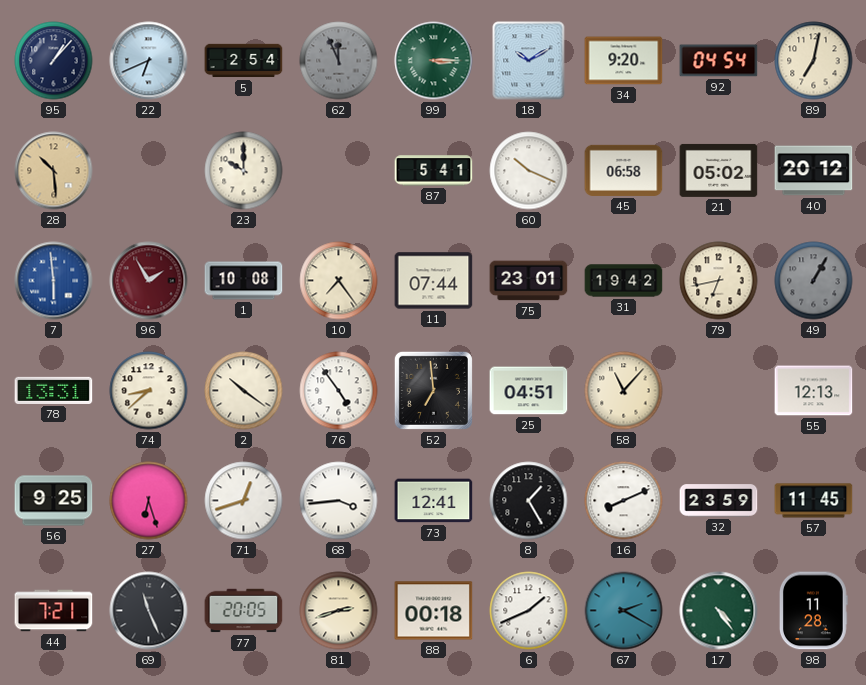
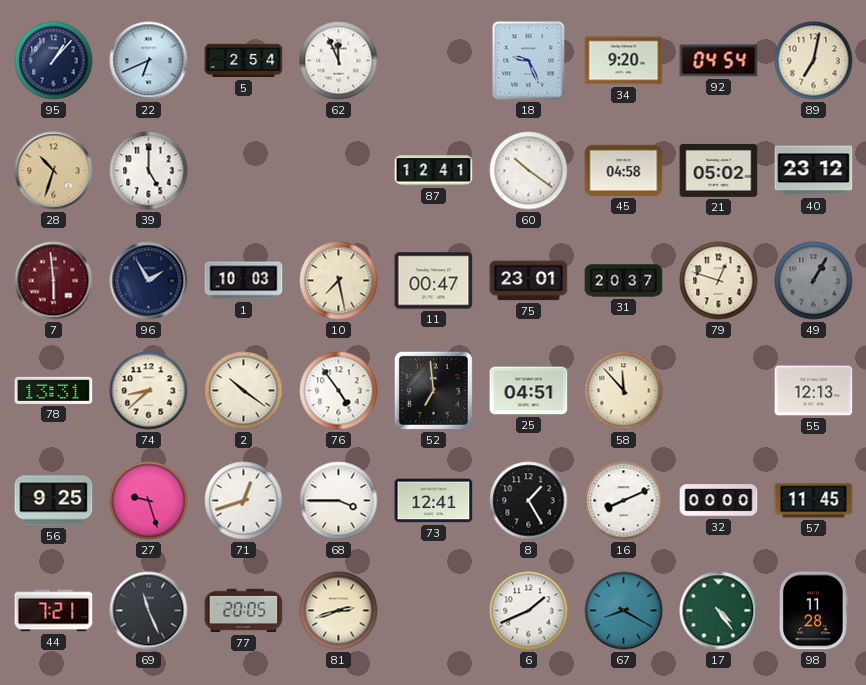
62 dial: grey -> white (339, 61)
99: 3:15 -> none (434, 61)
18: 10:10 -> 9:26 (529, 61)
28: 10:29 -> 10:33 (54, 171)
39: none -> 5:00 (149, 171)
23: 10:00 -> none (244, 171)
87: 5:41 -> 12:41 (434, 171)
60: 10:19 -> 10:21 (529, 171)
45: 06:58 -> 04:58 (624, 170)
40: 20:12 -> 23:12 (814, 171)
7 dial: blue -> burgundy (54, 281)
96 dial: burgundy -> navy (149, 281)
1: 10:08 -> 10:03 (244, 281)
10: 7:24 -> 7:28 (339, 281)
11: 07:44 -> 00:47 (434, 281)
31: 19:42 -> 20:37 (624, 281)
79: 6:43 -> 12:48 (719, 281)
58: 11:07 -> 11:53 (624, 391)
27: 6:27 -> 9:27 (149, 501)
68: 3:44 -> 3:45 (339, 501)
32: 23:59 -> 00:00 (719, 501)
88: 00:18 -> none (434, 611)
67: 2:20 -> 8:20 (624, 611)
